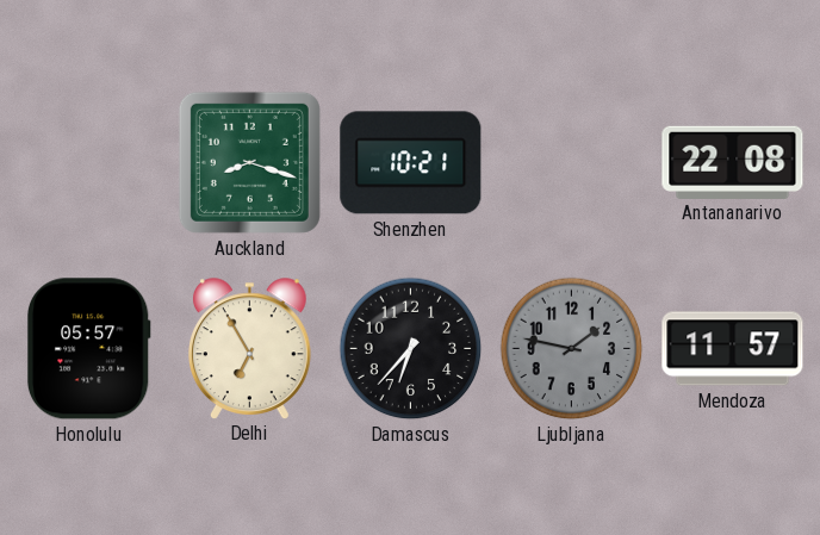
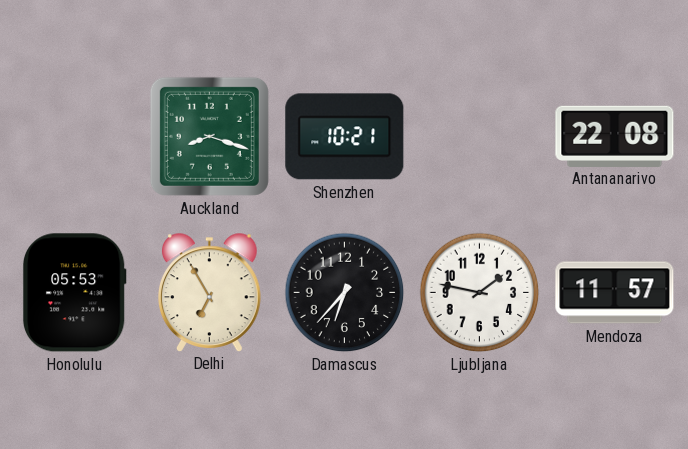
Honolulu: 05:57 -> 05:53 (74, 293)
Ljubljana dial: grey -> white (480, 293)
